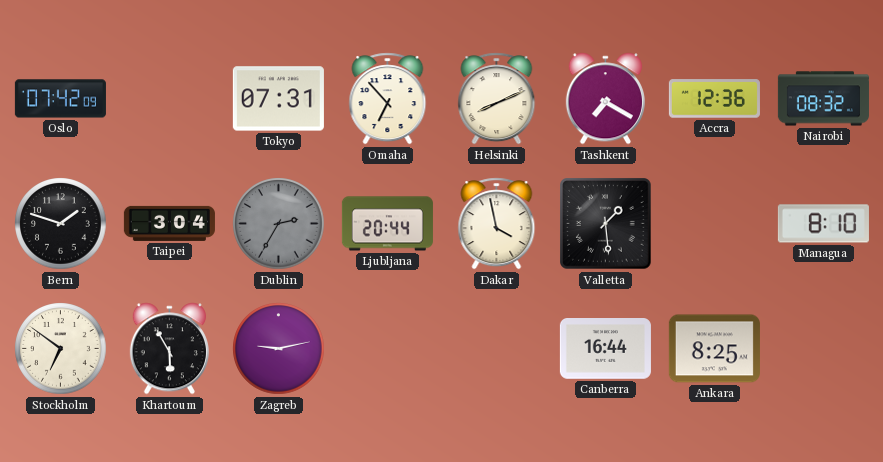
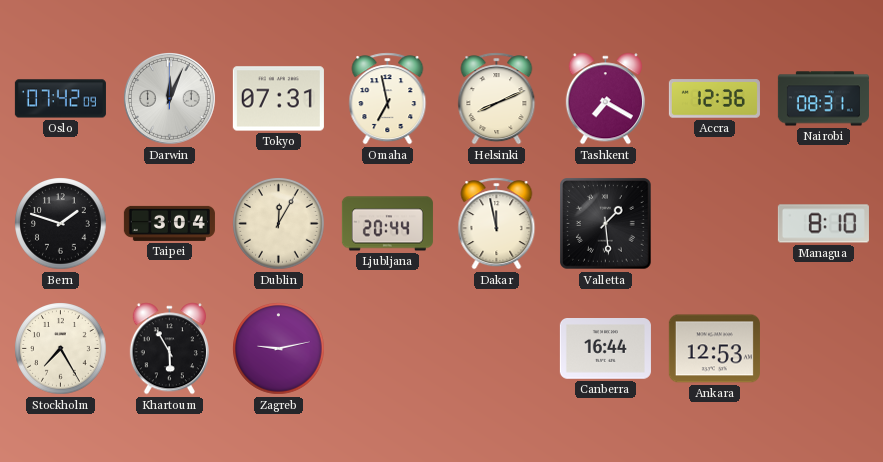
Darwin: none -> 12:04 (170, 99)
Omaha: 6:53 -> 6:58 (388, 99)
Nairobi: 08:32 -> 08:31 (823, 99)
Dublin: 2:35 -> 12:05 (279, 224)
Dublin dial: grey -> cream (279, 224)
Dakar: 3:58 -> 11:58 (497, 224)
Stockholm: 6:51 -> 7:25 (61, 349)
Ankara: 8:25 -> 12:53 (714, 349)
